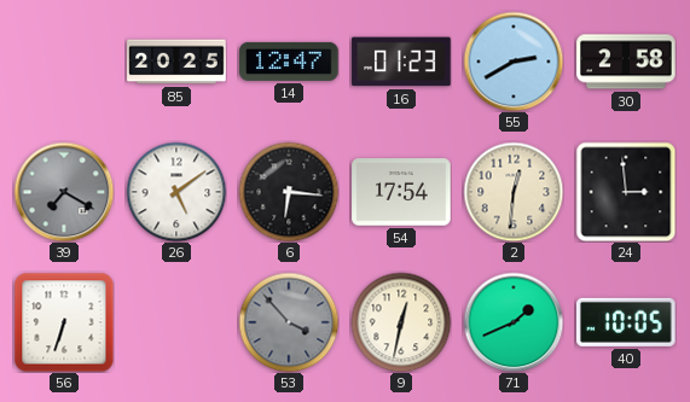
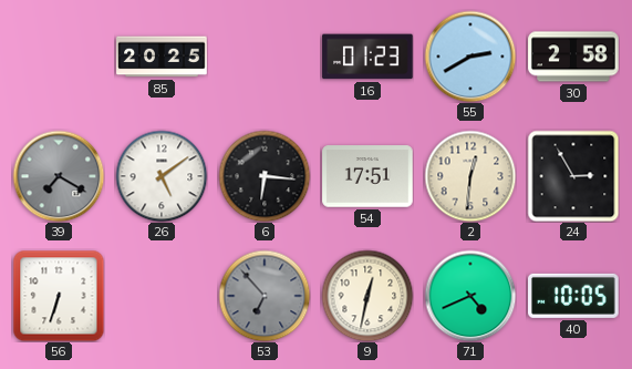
14: 12:47 -> none (289, 62)
54: 17:54 -> 17:51 (367, 176)
24: 2:59 -> 2:55 (573, 176)
53: 3:53 -> 6:53 (265, 296)
71: 1:41 -> 4:41 (470, 296)
